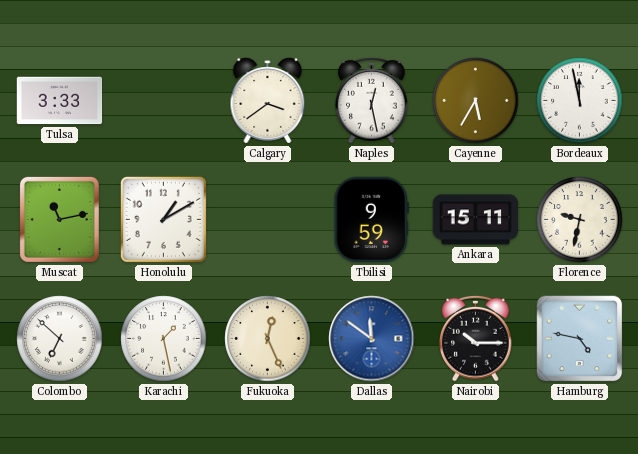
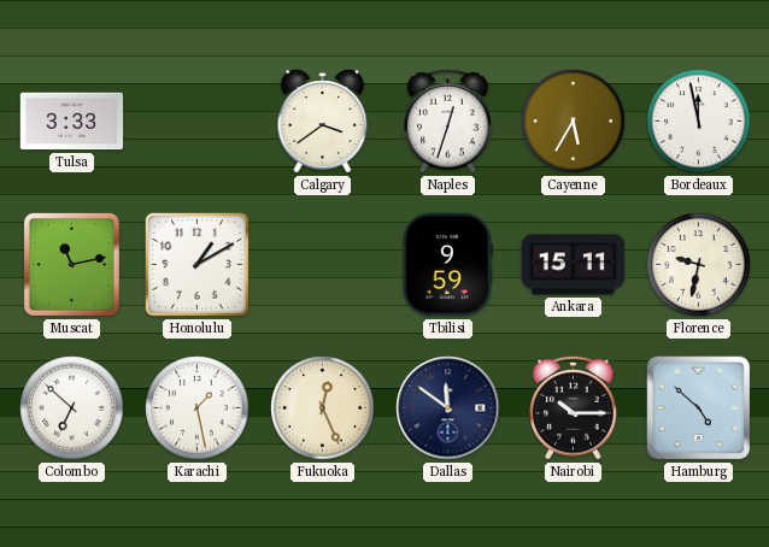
Naples: 12:28 -> 12:33 (448, 120)
Dallas dial: blue -> navy (448, 408)
Hamburg: 4:47 -> 4:52 (699, 408)
